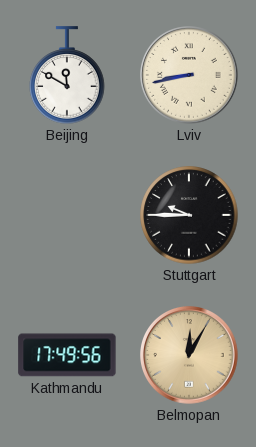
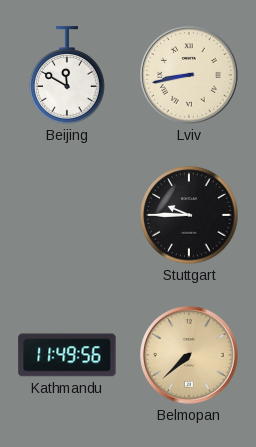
Kathmandu: 17:49 -> 11:49 (67, 355)
Belmopan: 12:05 -> 7:38 (189, 355)
